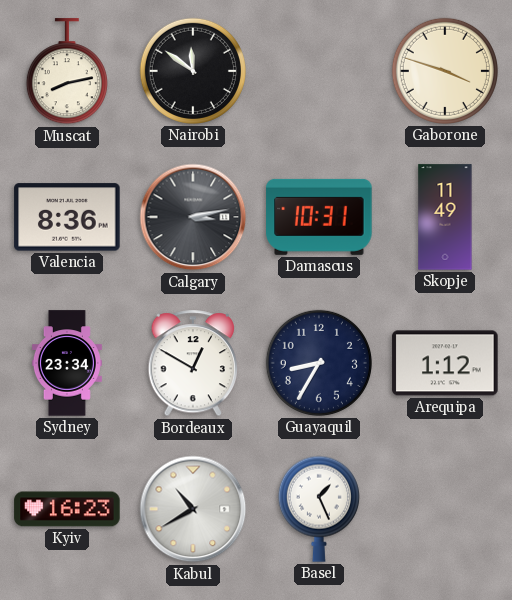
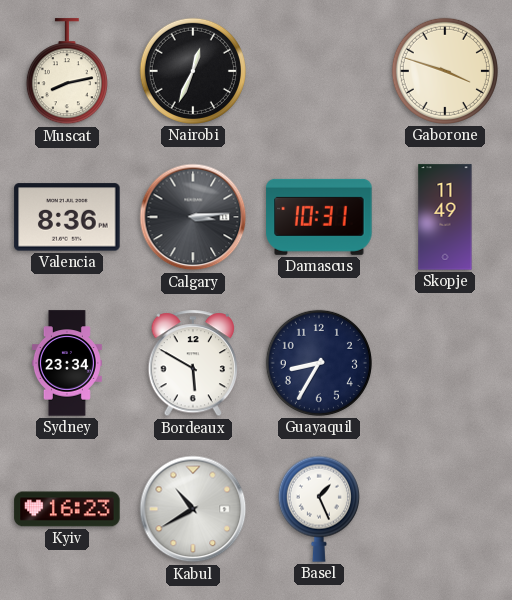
Nairobi: 11:51 -> 12:34 (193, 71)
Calgary: 3:13 -> 3:14 (193, 217)
Bordeaux: 12:50 -> 5:50 (193, 364)
Arequipa: 1:12 -> none (445, 363)
